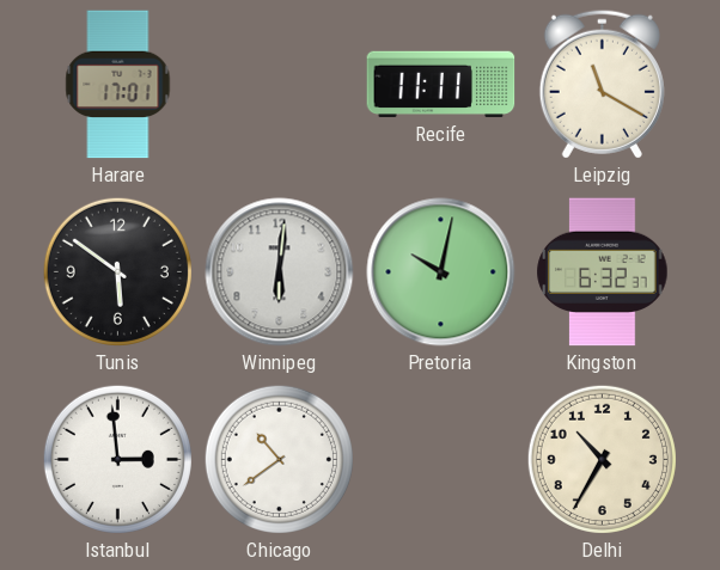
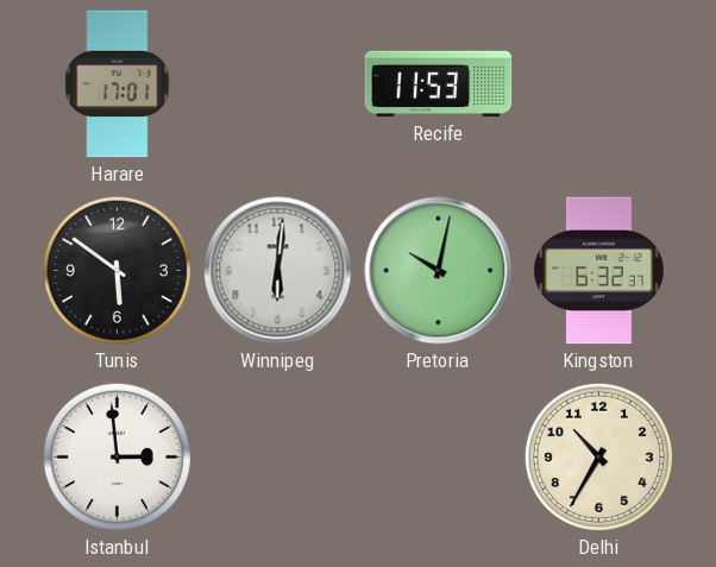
Recife: 11:11 -> 11:53 (439, 84)
Leipzig: 11:20 -> none (602, 84)
Chicago: 10:39 -> none (279, 459)
